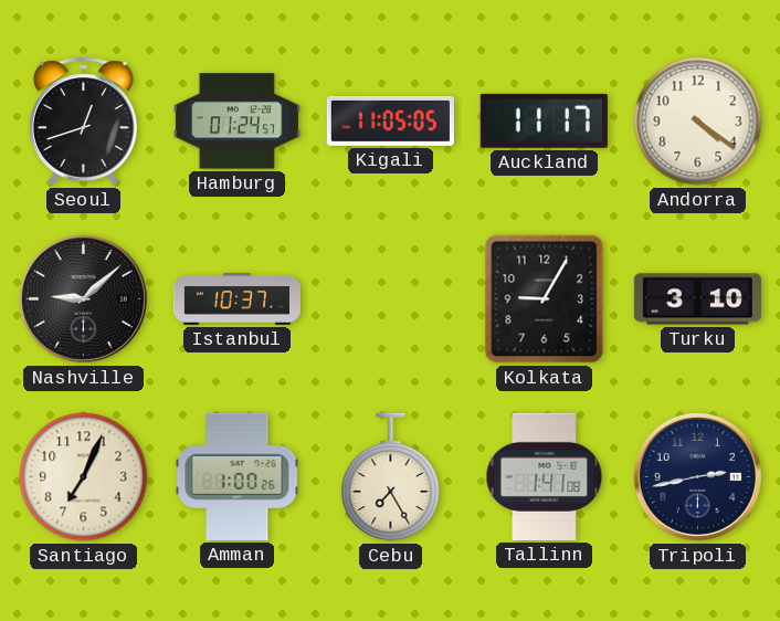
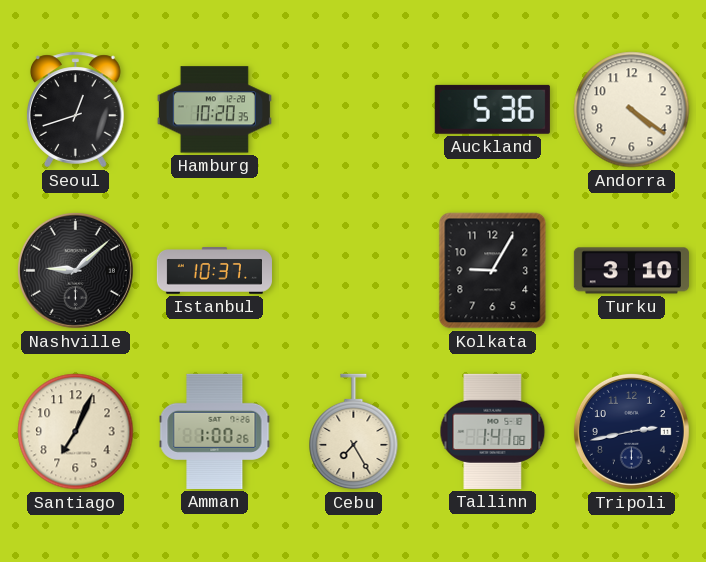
Hamburg: 01:24 -> 10:20 (214, 110)
Kigali: 11:05 -> none (390, 120)
Auckland: 11:17 -> 5:36 (492, 109)
